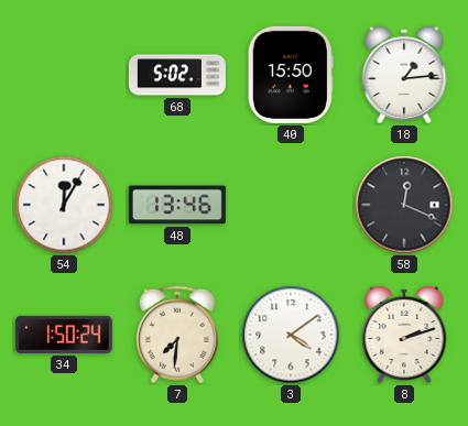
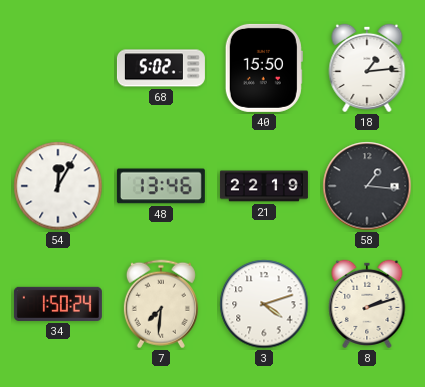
21: none -> 22:19 (264, 186)
58: 12:19 -> 1:16 (367, 186)
3: 4:09 -> 4:12 (264, 304)
